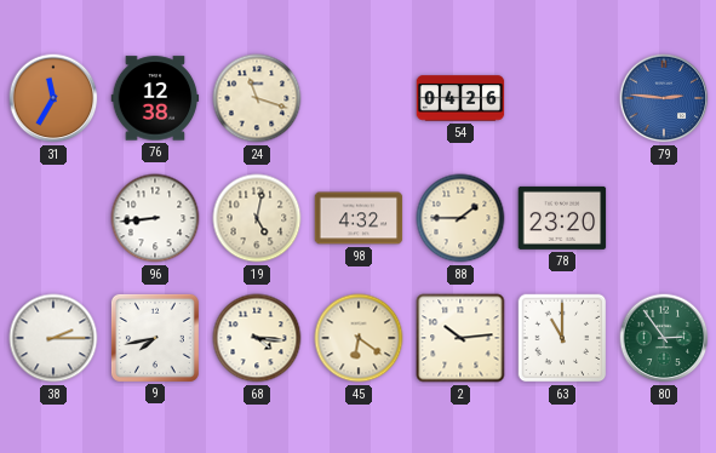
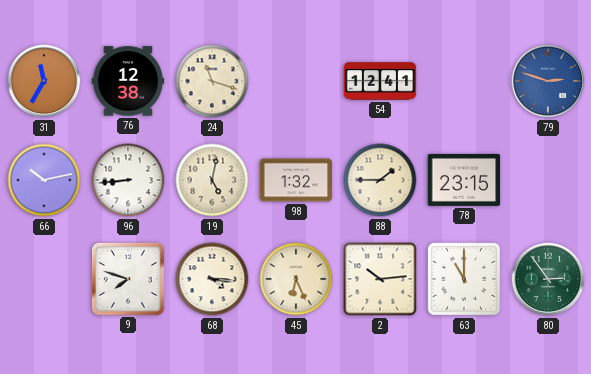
54: 04:26 -> 12:41 (380, 81)
79: 2:46 -> 2:48 (548, 81)
66: none -> 10:13 (44, 180)
98: 4:32 -> 1:32 (296, 180)
78: 23:20 -> 23:15 (464, 180)
38: 2:15 -> none (53, 338)
9: 7:43 -> 7:48 (128, 279)
45: 6:21 -> 6:26 (296, 279)
